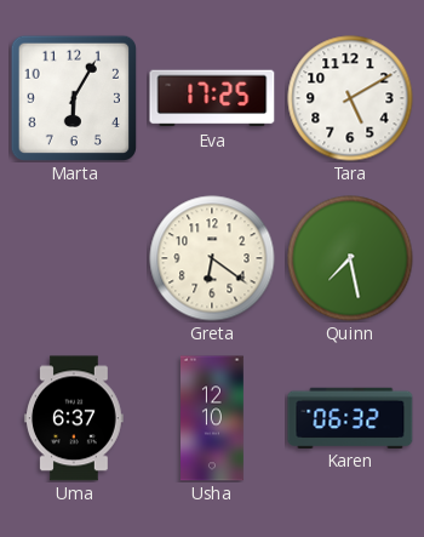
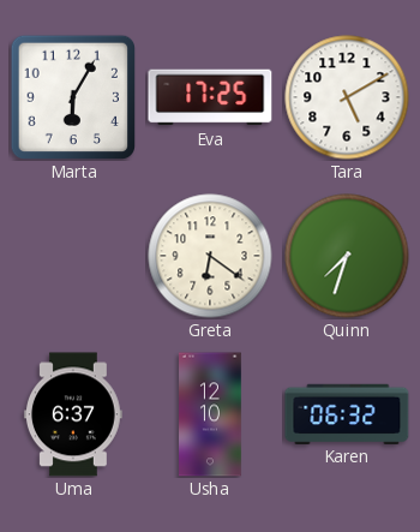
Quinn: 7:28 -> 7:33 (347, 256)
